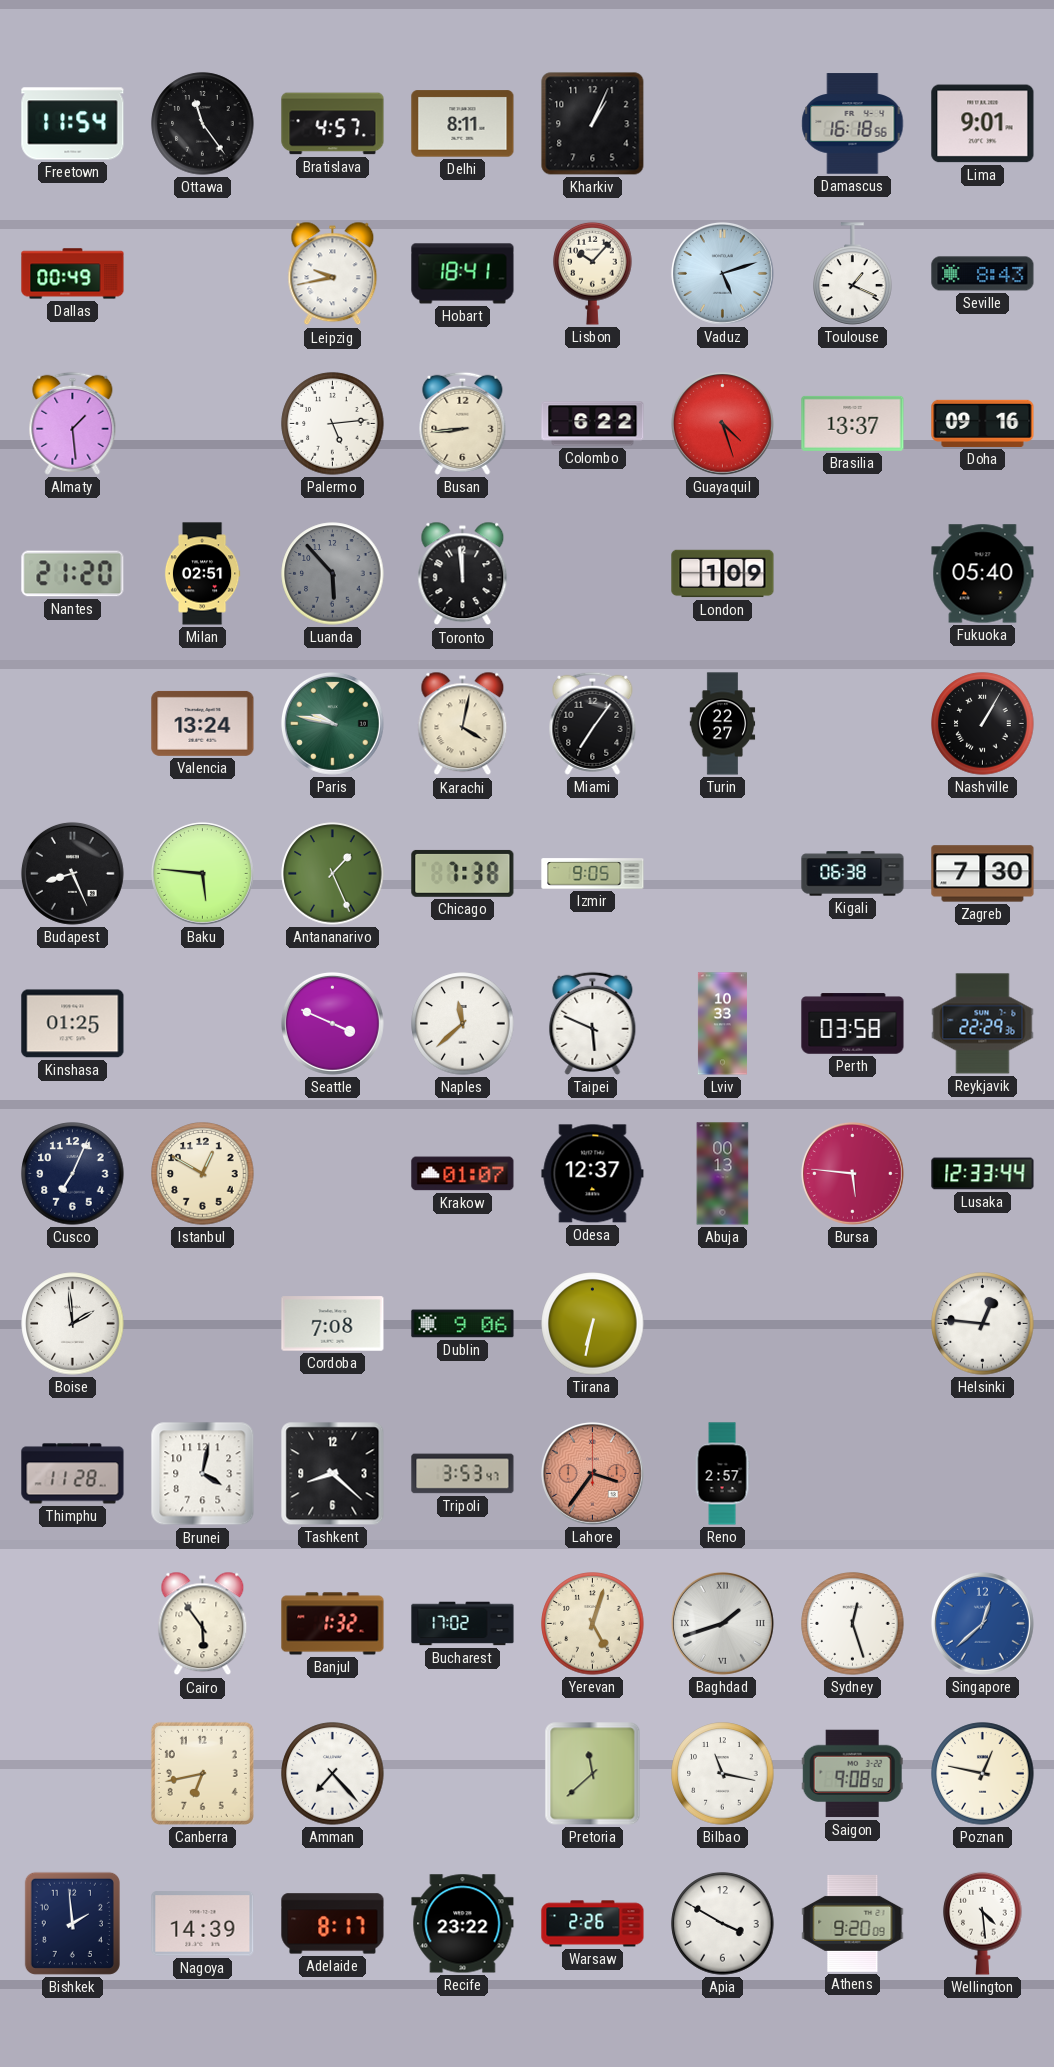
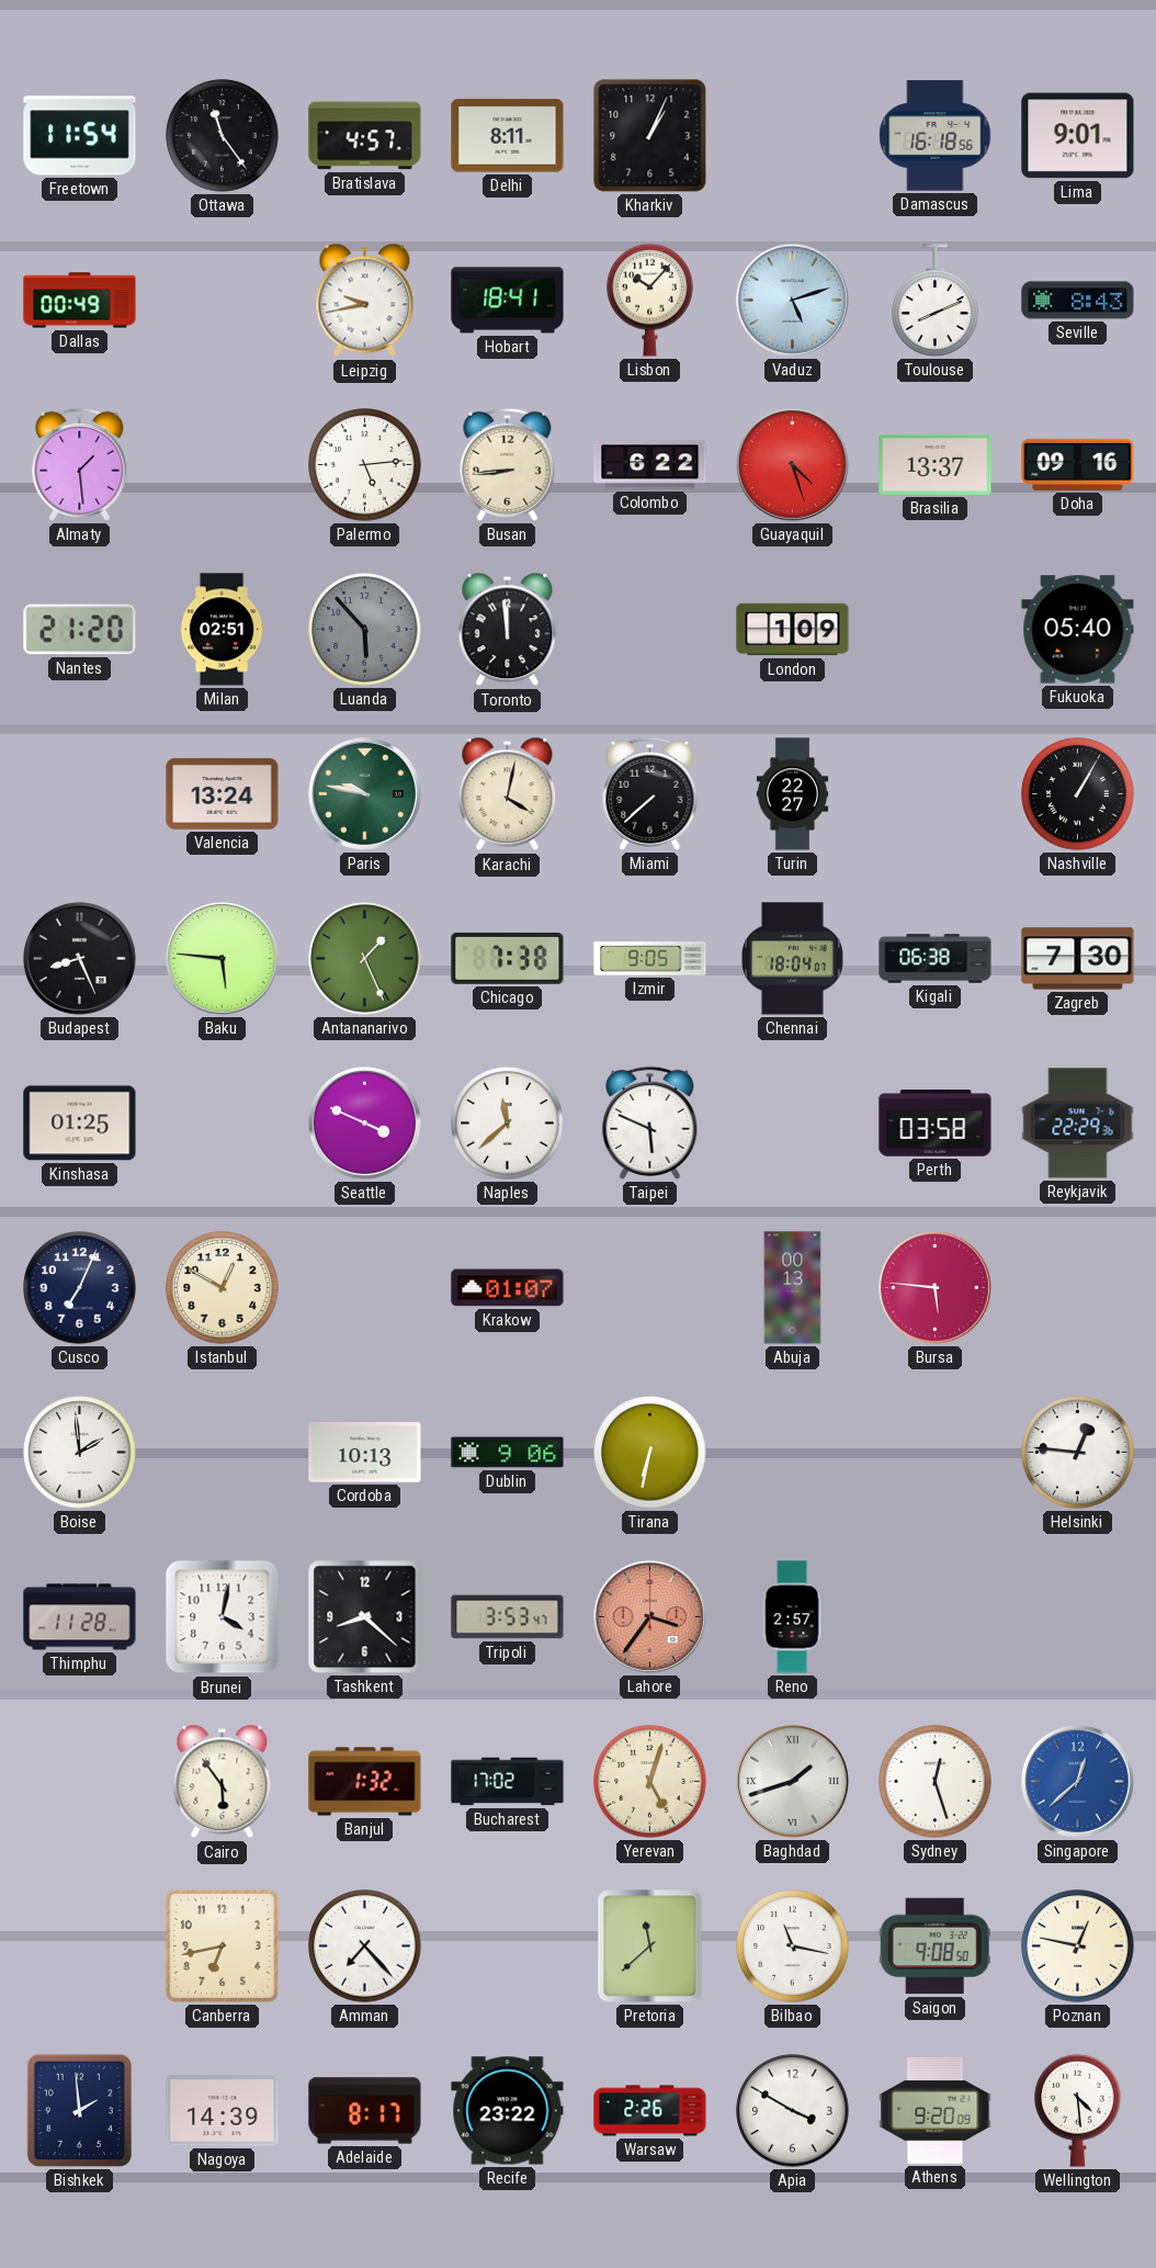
Toulouse: 1:19 -> 8:11 (936, 301)
Miami: 7:06 -> 7:38 (650, 793)
Chennai: none -> 18:04 (793, 959)
Lviv: 10:33 -> none (722, 1024)
Odesa: 12:37 -> none (593, 1174)
Lusaka: 12:33 -> none (983, 1174)
Cordoba: 7:08 -> 10:13 (365, 1453)
